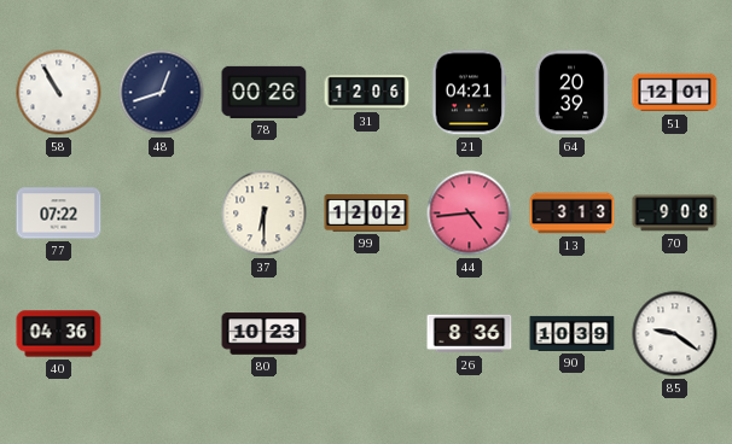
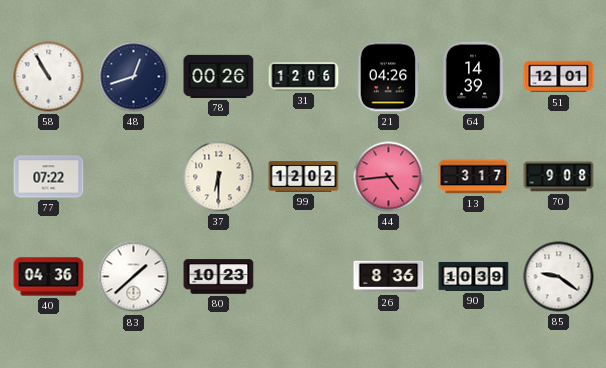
21: 04:21 -> 04:26 (388, 77)
64: 20:39 -> 14:39 (473, 77)
13: 3:13 -> 3:17 (474, 177)
83: none -> 1:38 (134, 277)
